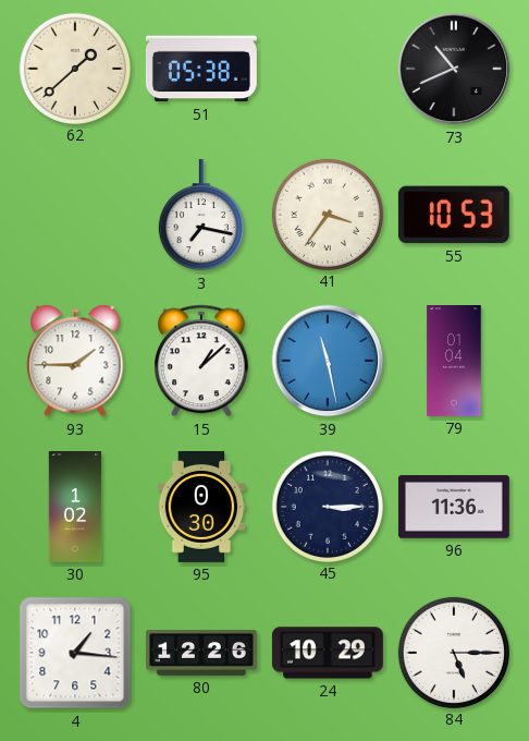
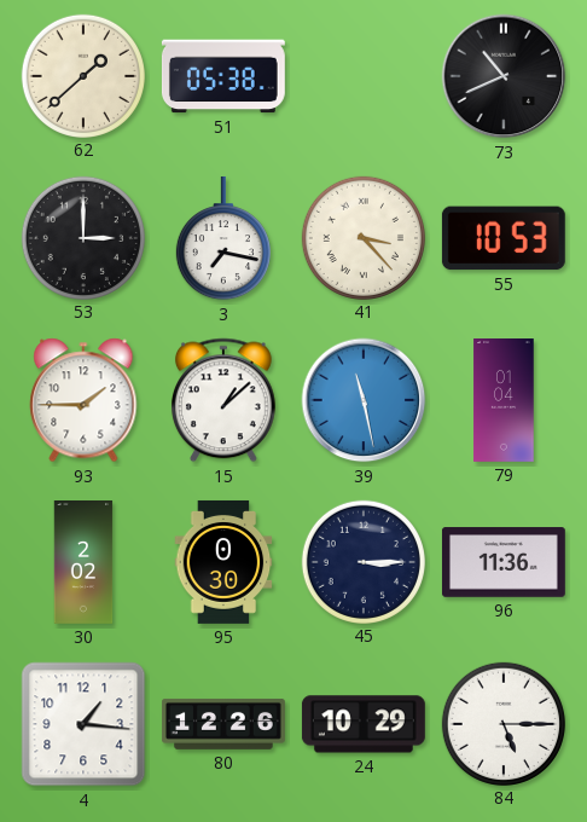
53: none -> 3:00 (82, 237)
41: 3:36 -> 3:23 (362, 237)
30: 1:02 -> 2:02 (83, 563)
